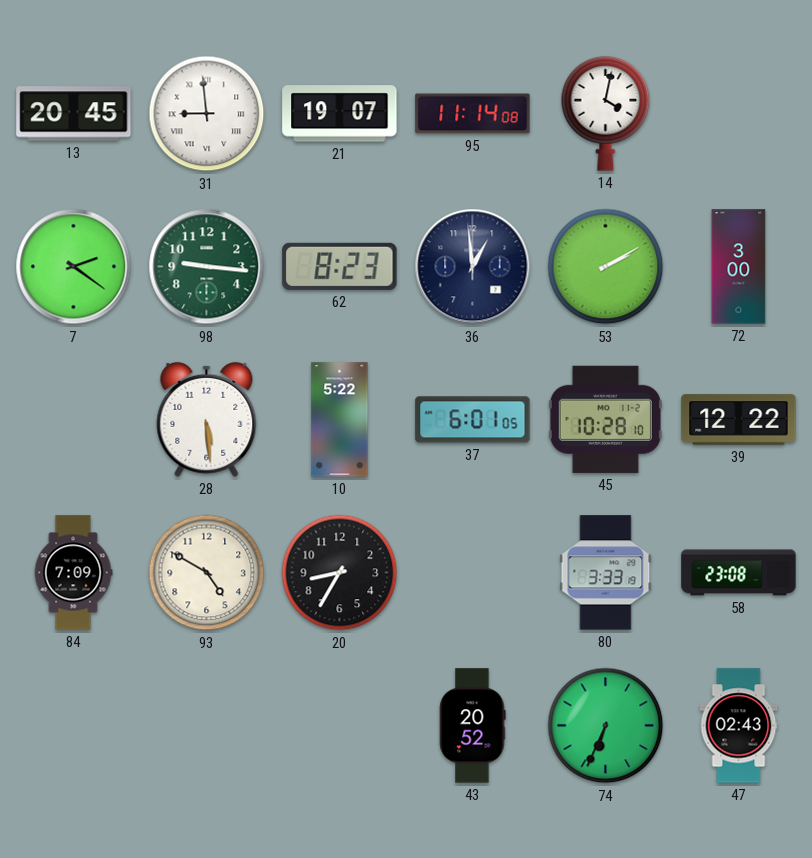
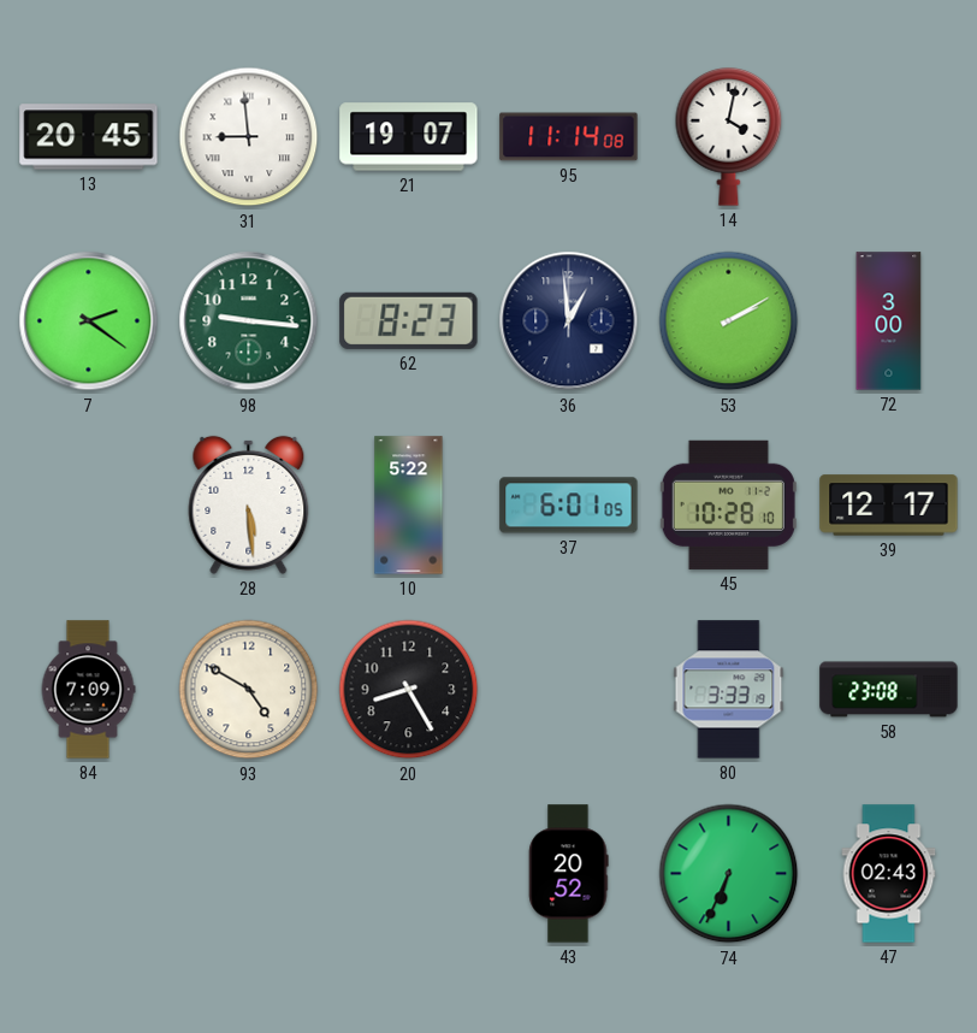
39: 12:22 -> 12:17 (889, 506)
20: 8:35 -> 8:25 (409, 690)
